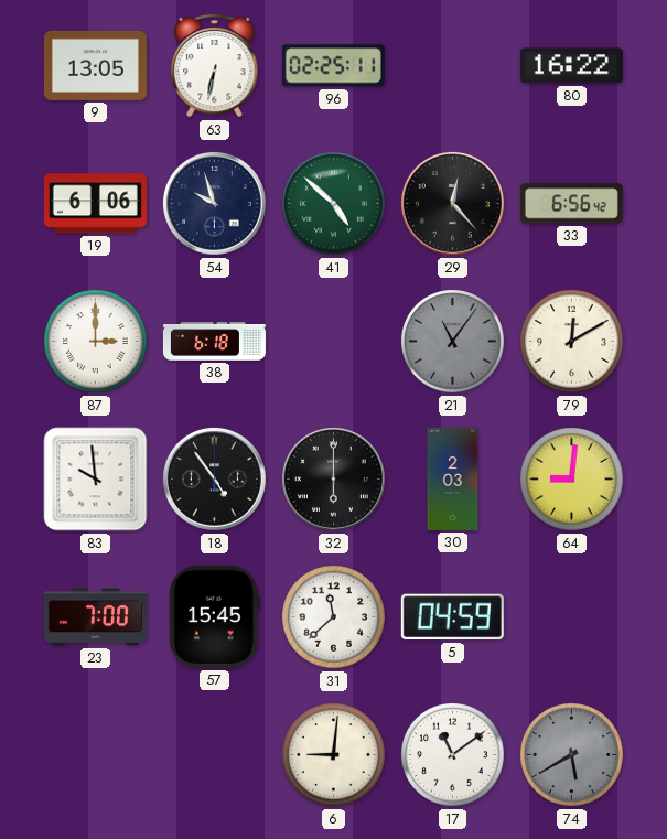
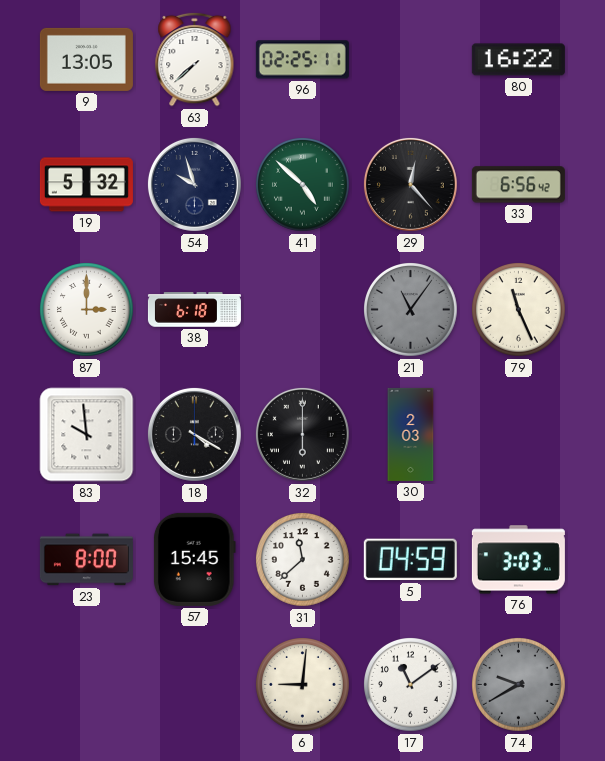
63: 6:32 -> 7:38 (195, 59)
19: 6:06 -> 5:32 (86, 185)
79: 12:10 -> 11:26 (519, 310)
18: 4:54 -> 4:20 (194, 434)
64: 9:01 -> none (572, 480)
23: 7:00 -> 8:00 (86, 560)
76: none -> 3:03 (518, 560)
74: 5:40 -> 9:40 (519, 685)
